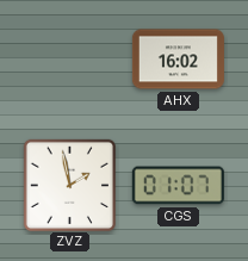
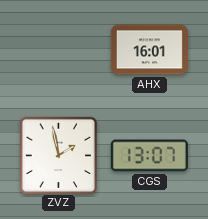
AHX: 16:02 -> 16:01 (149, 50)
CGS: 01:07 -> 13:07 (149, 156)
